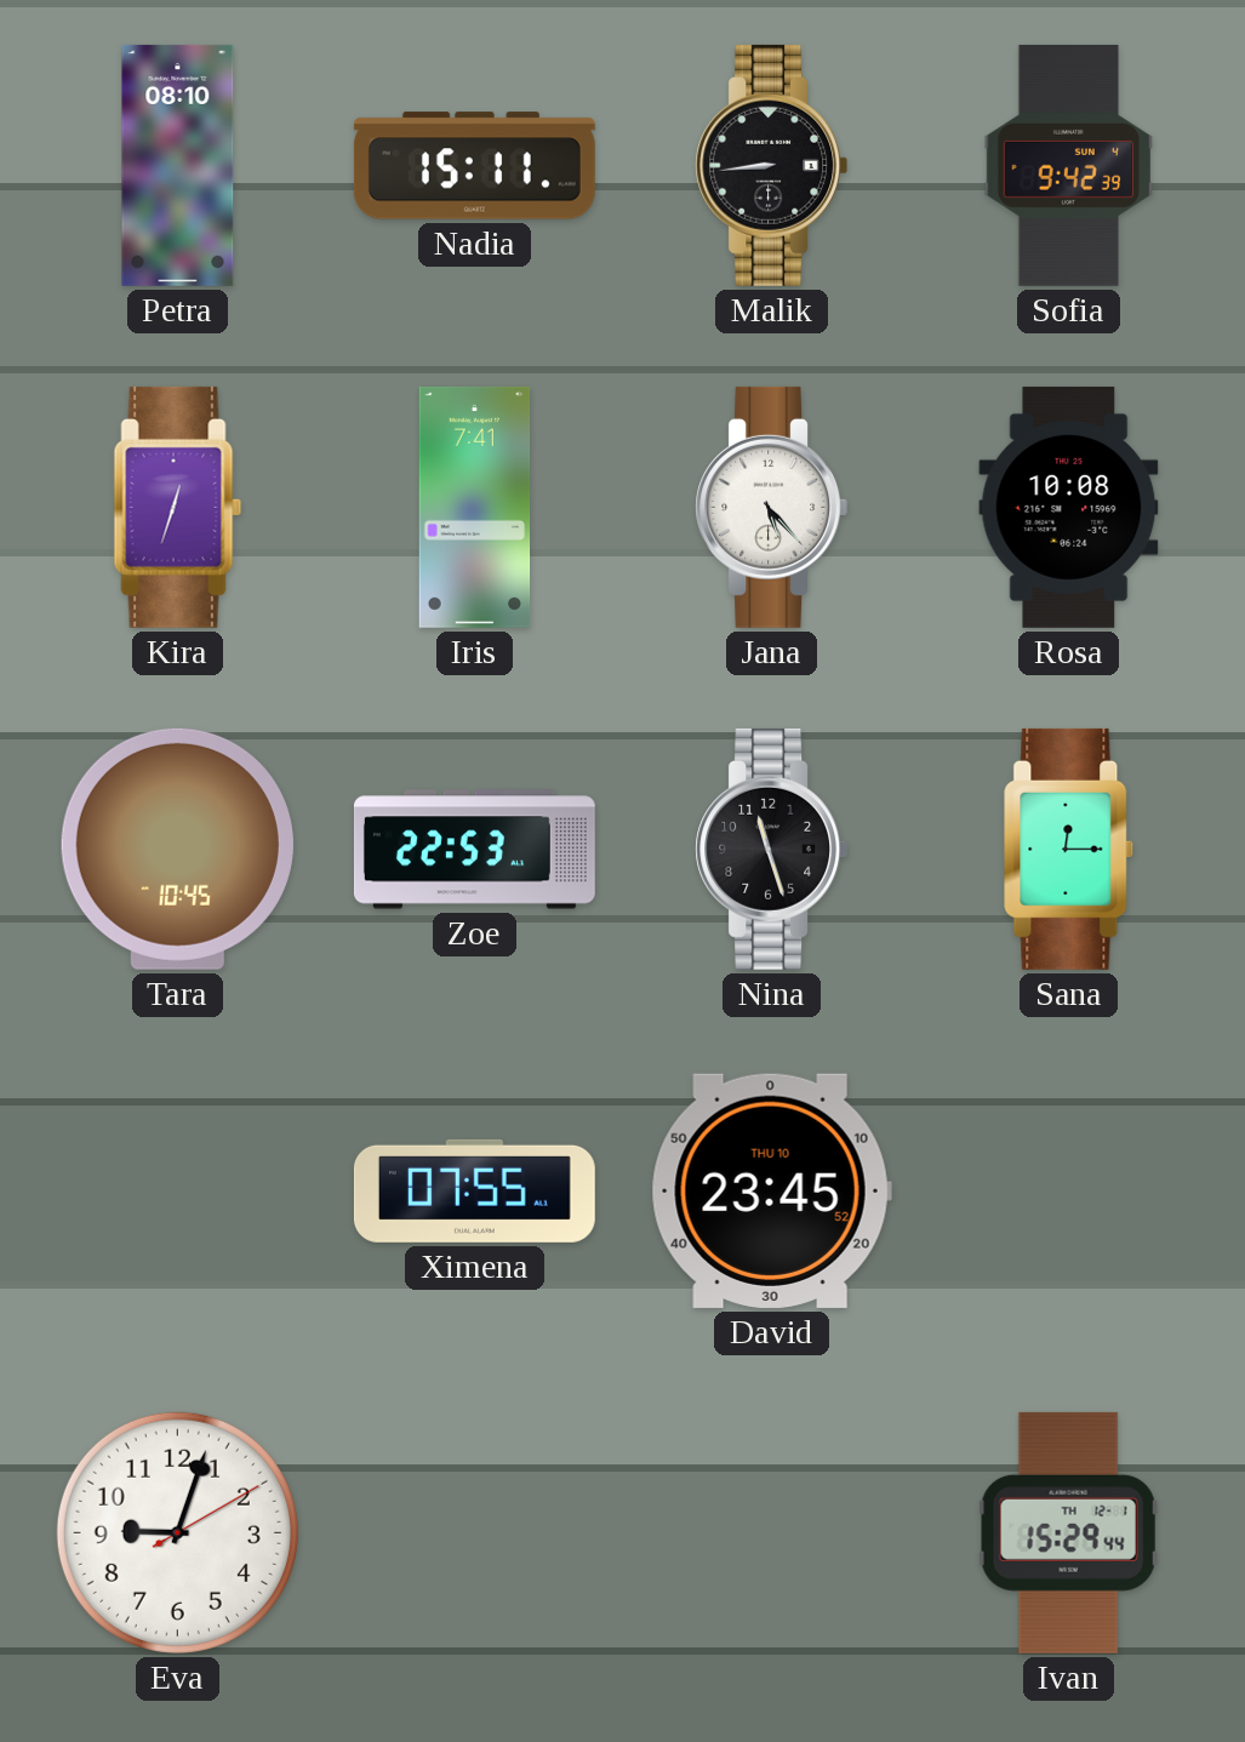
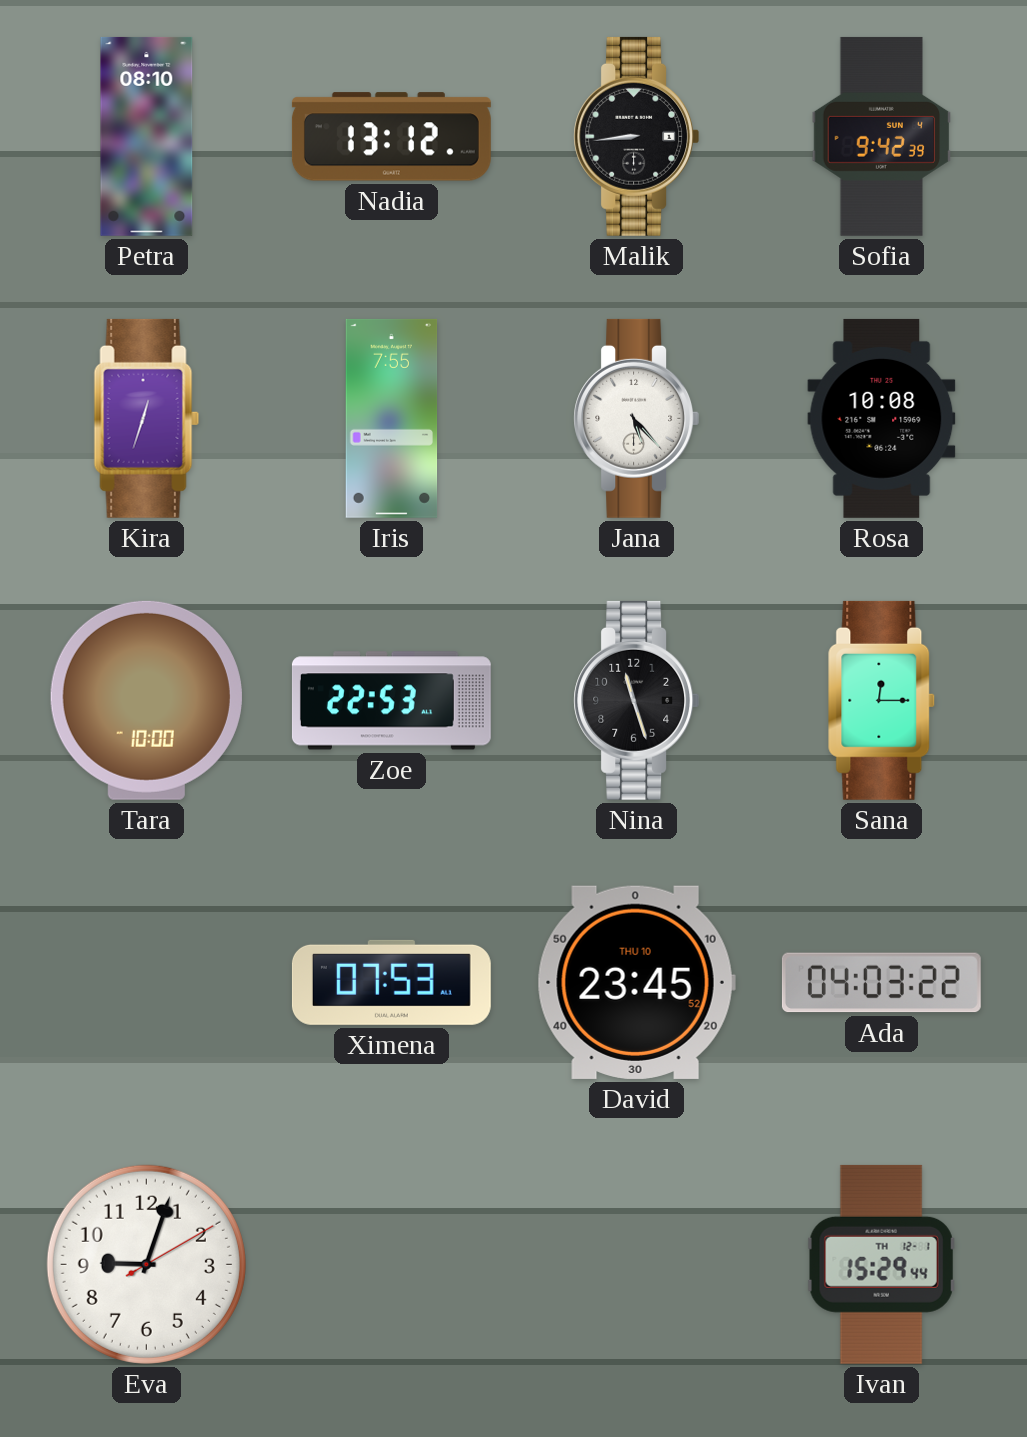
Nadia: 15:11 -> 13:12 (391, 137)
Iris: 7:41 -> 7:55 (392, 418)
Tara: 10:45 -> 10:00 (146, 700)
Ximena: 07:55 -> 07:53 (391, 982)
Ada: none -> 04:03 (881, 983)
